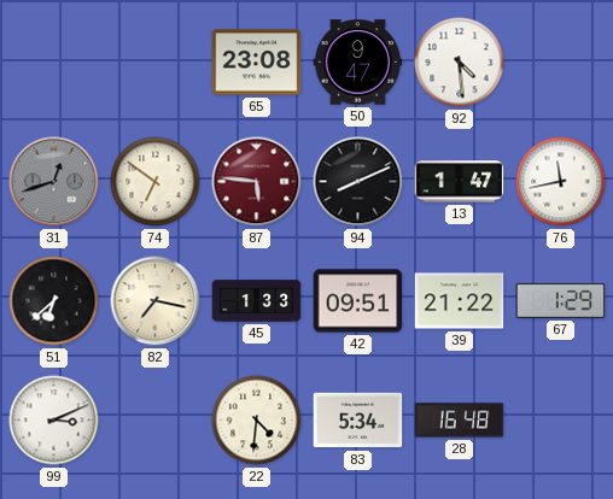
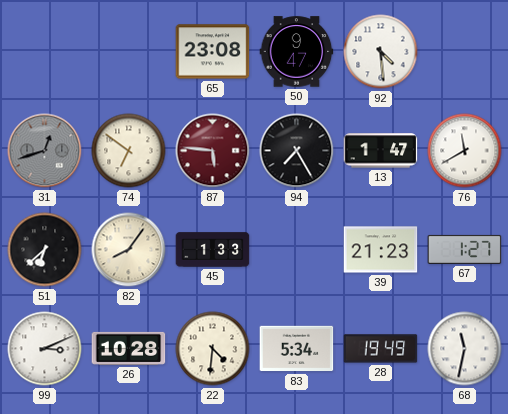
94: 8:11 -> 7:25 (297, 151)
76: 11:43 -> 11:40 (465, 151)
82: 7:17 -> 8:06 (129, 250)
42: 09:51 -> none (358, 301)
39: 21:22 -> 21:23 (381, 250)
67: 1:29 -> 1:27 (465, 249)
26: none -> 10:28 (129, 348)
28: 16:48 -> 19:49 (381, 349)
68: none -> 11:32 (465, 349)
